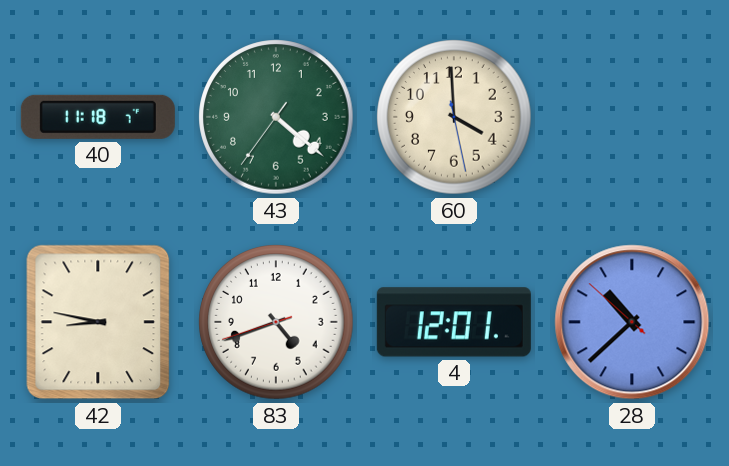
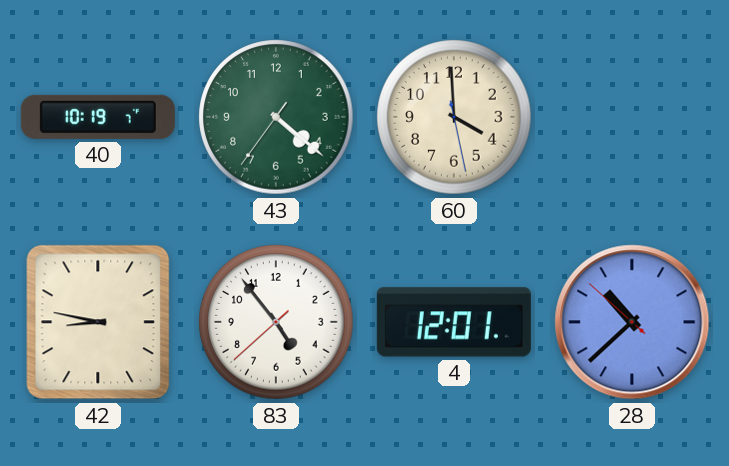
40: 11:18 -> 10:19 (98, 117)
83: 4:41 -> 4:53 (276, 322)
